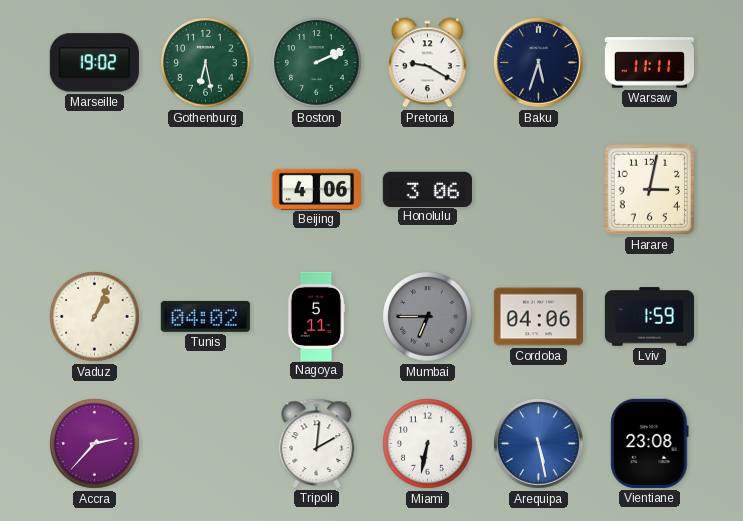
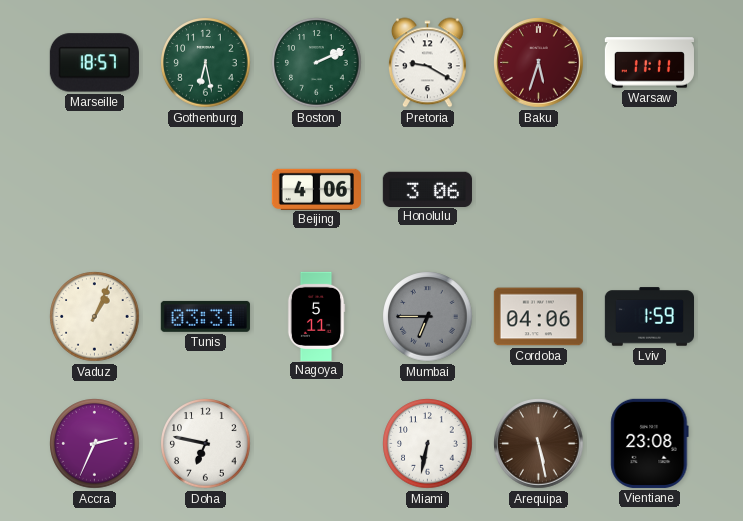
Marseille: 19:02 -> 18:57 (94, 63)
Baku dial: navy -> burgundy (539, 63)
Harare: 3:02 -> none (650, 190)
Tunis: 04:02 -> 03:31 (205, 316)
Accra: 2:37 -> 2:34 (95, 444)
Doha: none -> 6:47 (206, 444)
Tripoli: 2:01 -> none (317, 443)
Arequipa dial: blue -> brown (539, 444)
